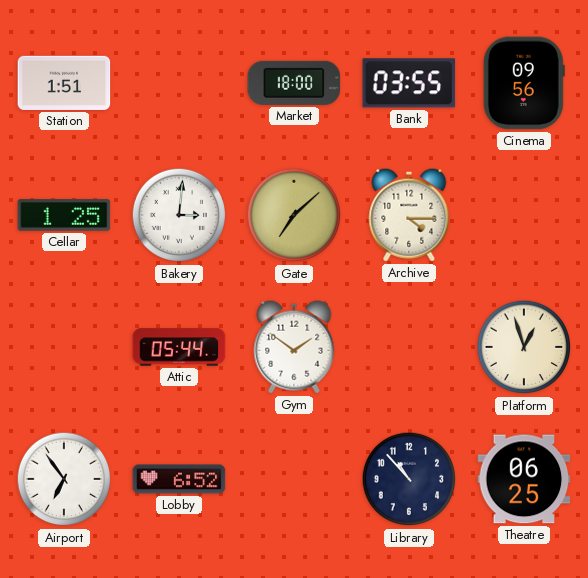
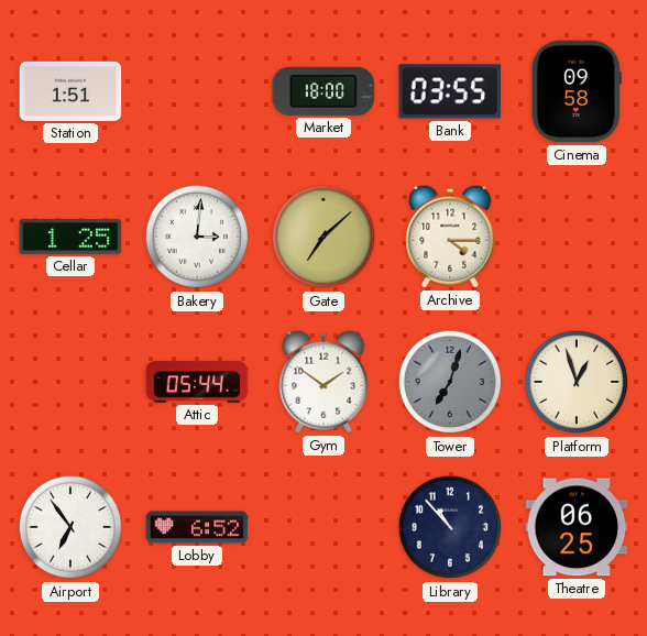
Cinema: 09:56 -> 09:58 (577, 91)
Tower: none -> 7:03 (450, 382)
